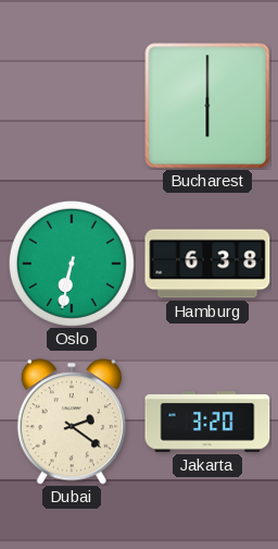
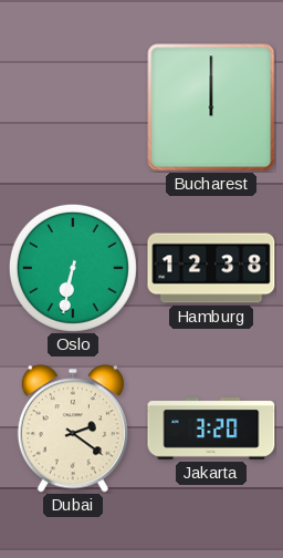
Bucharest: 6:00 -> 12:00 (211, 107)
Hamburg: 6:38 -> 12:38 (211, 268)
